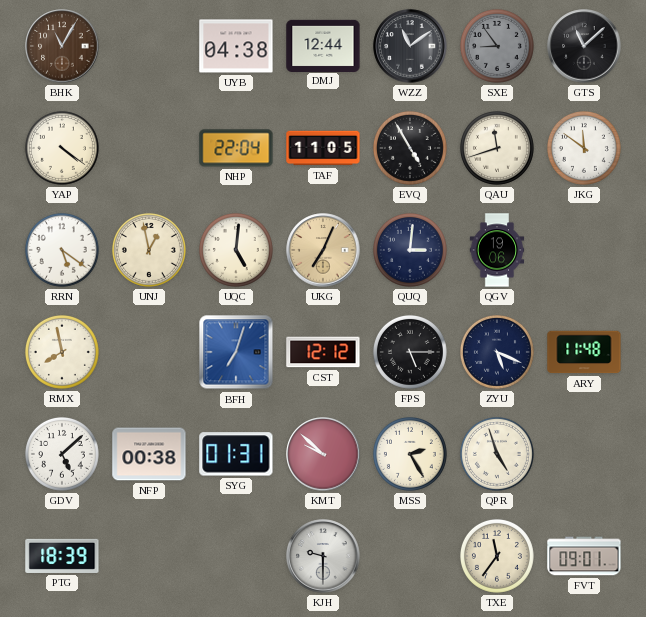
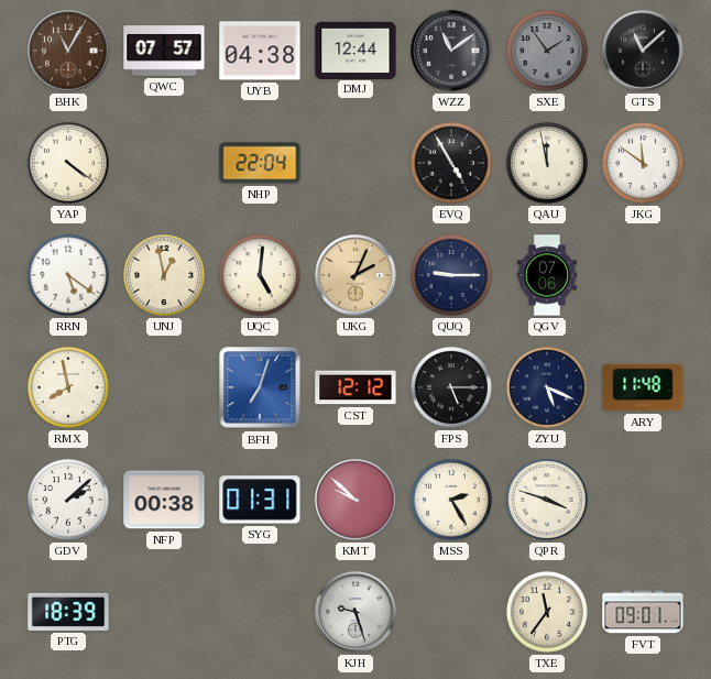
QWC: none -> 07:57 (164, 51)
SXE: 8:54 -> 1:54 (547, 51)
TAF: 11:05 -> none (323, 148)
QAU: 11:42 -> 11:58 (547, 163)
UKG: 7:04 -> 2:04 (355, 275)
QUQ: 3:01 -> 9:15 (451, 275)
QGV: 19:06 -> 07:06 (547, 275)
GDV: 5:08 -> 2:08 (68, 500)
QPR: 4:57 -> 3:48 (547, 500)
KJH: 9:30 -> 9:27 (355, 612)
